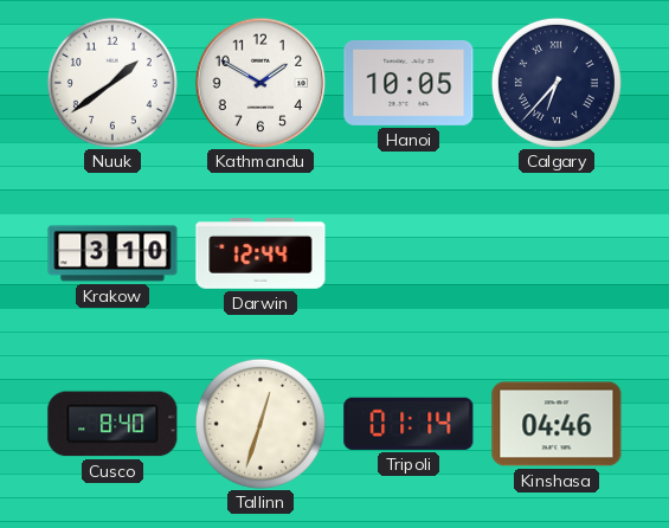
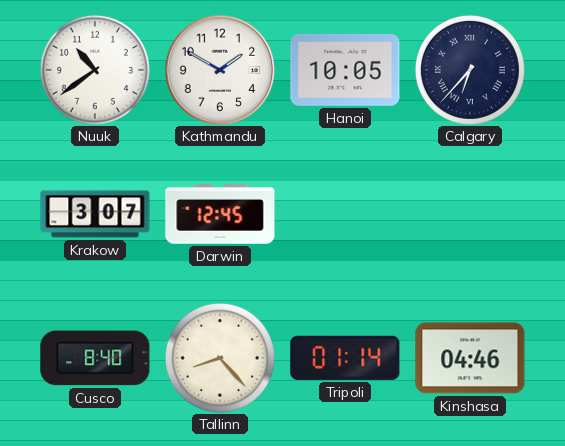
Nuuk: 1:39 -> 10:39 (95, 70)
Krakow: 3:10 -> 3:07 (95, 214)
Darwin: 12:44 -> 12:45 (220, 215)
Tallinn: 12:33 -> 8:23 (220, 358)
